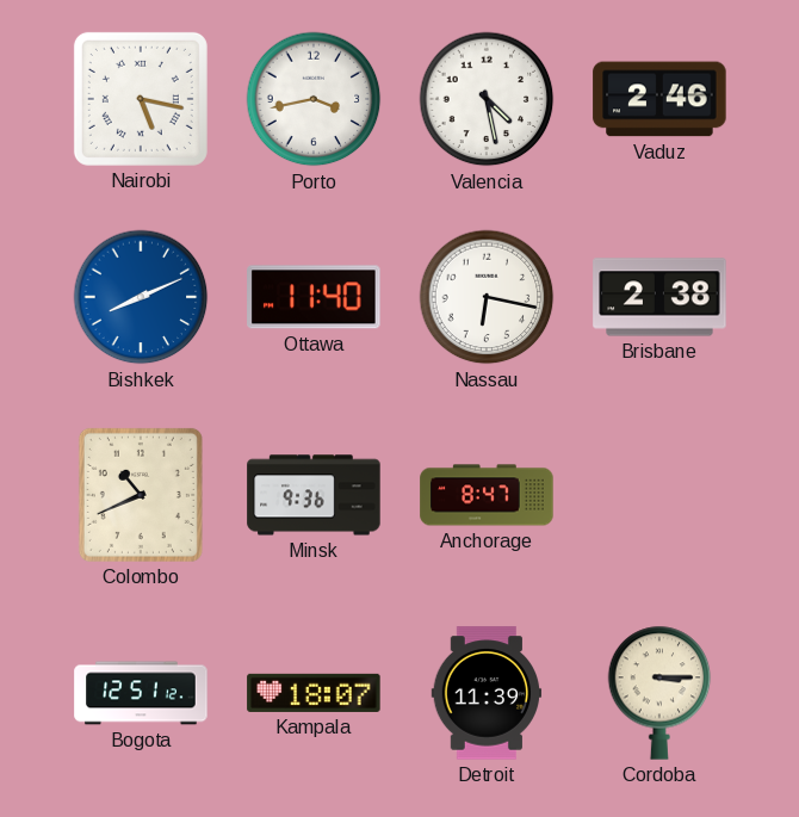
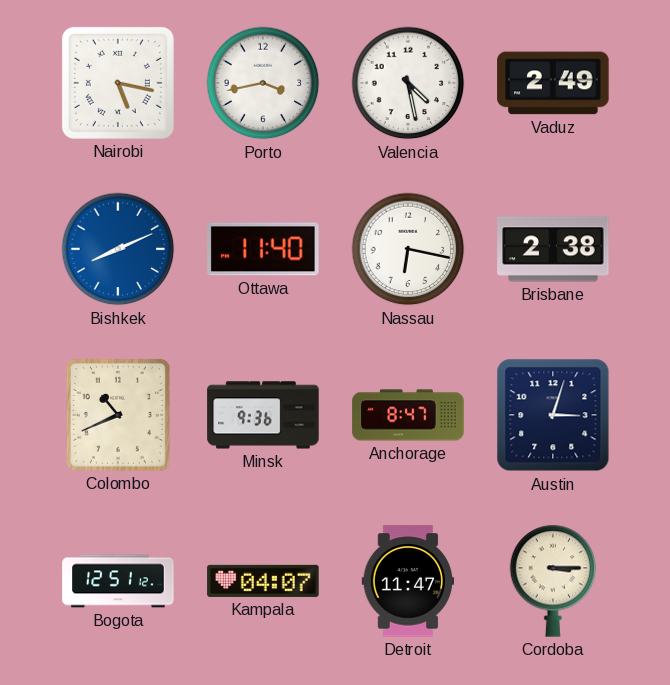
Vaduz: 2:46 -> 2:49 (553, 83)
Austin: none -> 3:03 (553, 415)
Kampala: 18:07 -> 04:07 (263, 581)
Detroit: 11:39 -> 11:47 (408, 581)
